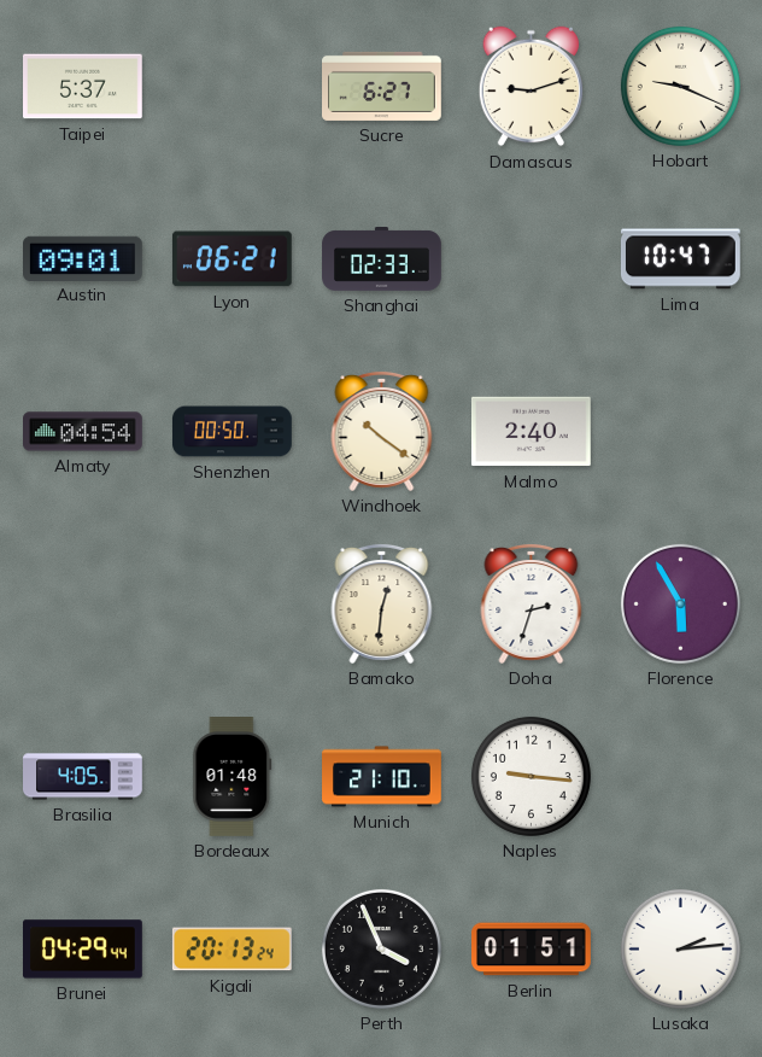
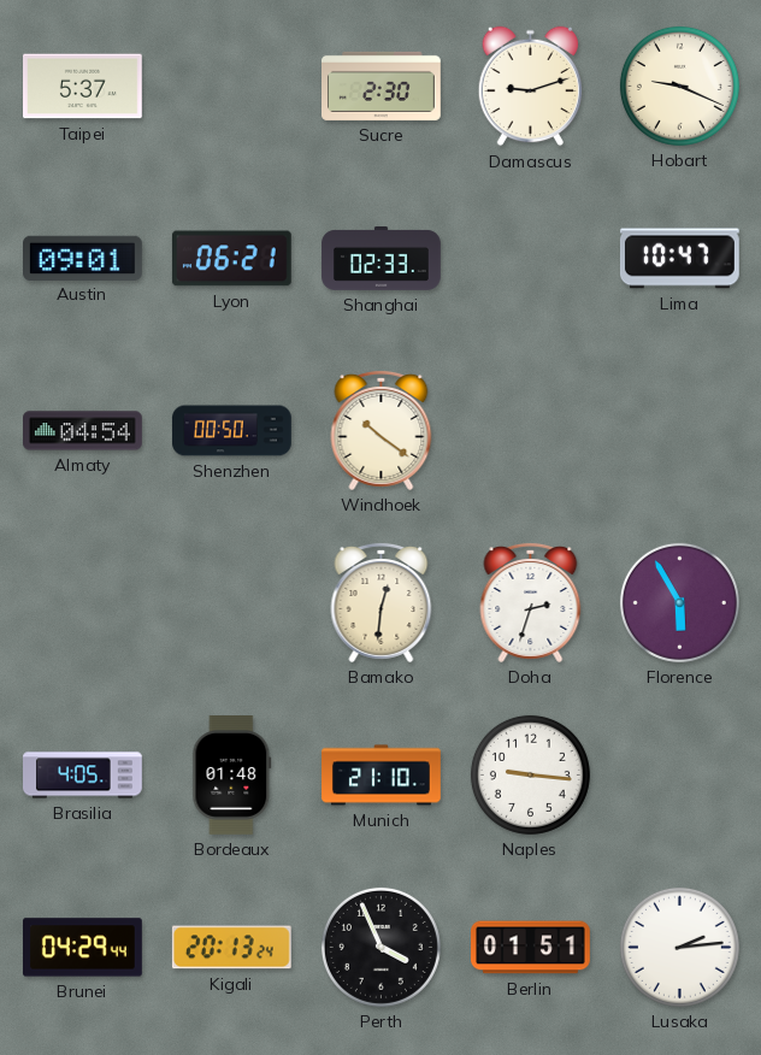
Sucre: 6:27 -> 2:30 (382, 86)
Malmo: 2:40 -> none (531, 432)
